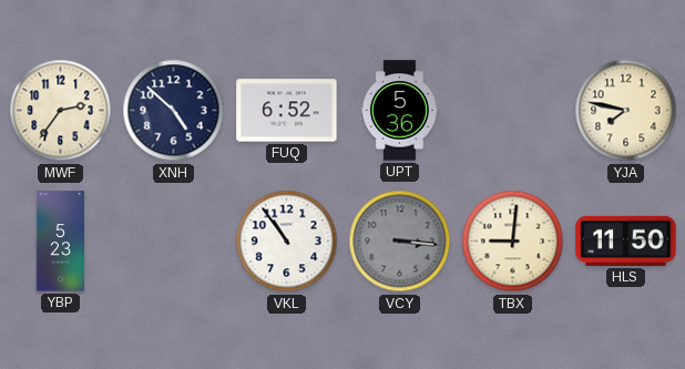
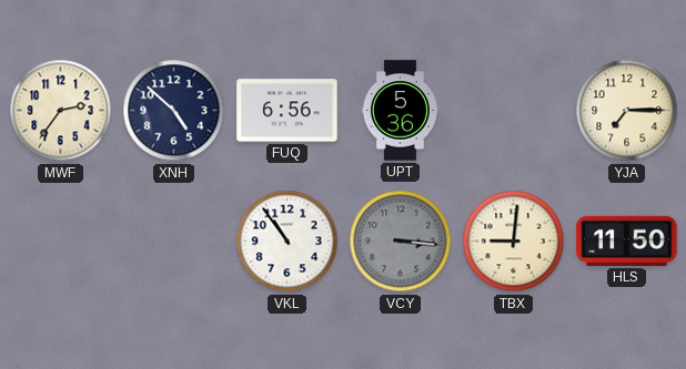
FUQ: 6:52 -> 6:56 (287, 111)
YJA: 7:47 -> 7:15 (627, 111)
YBP: 5:23 -> none (61, 242)
